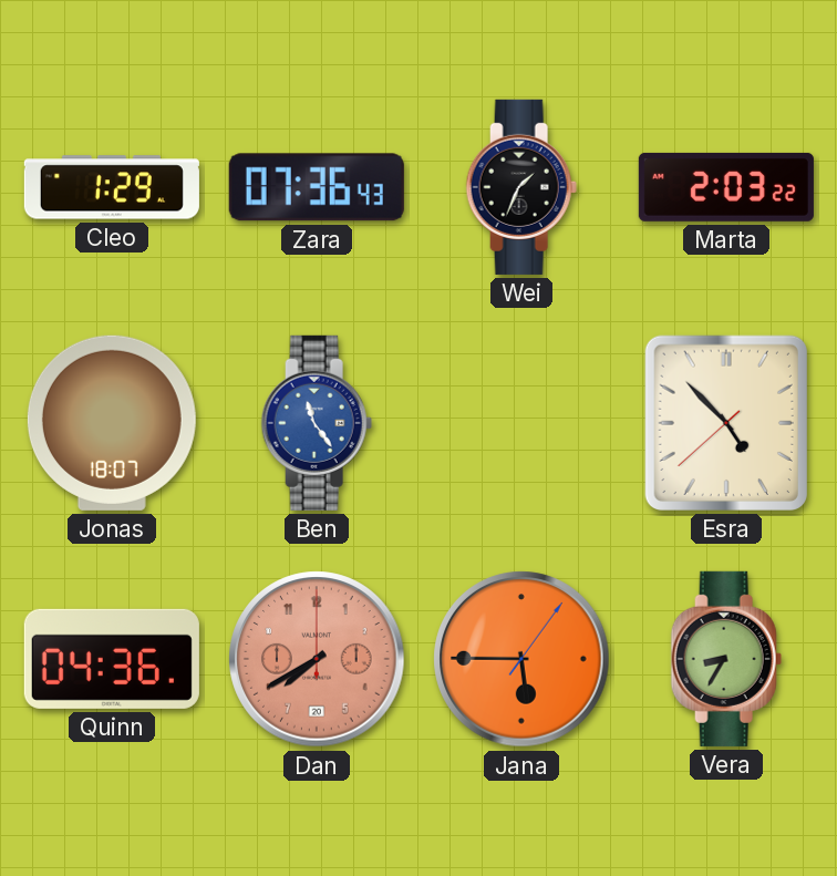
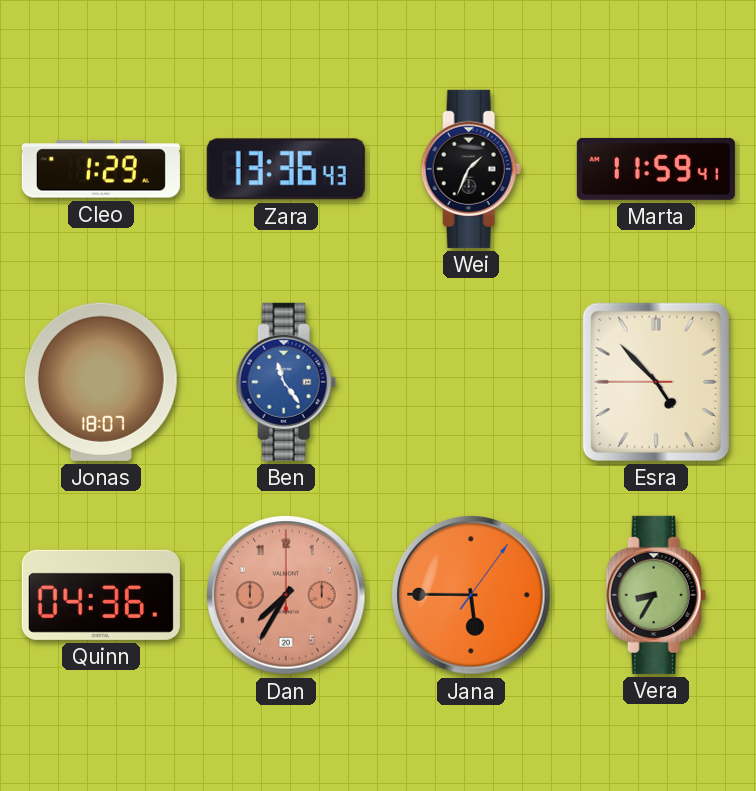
Zara: 07:36 -> 13:36 (286, 169)
Marta: 2:03 -> 11:59 (656, 169)
Esra: 4:52:38 -> 4:52:45 (656, 382)
Dan: 7:40 -> 7:35 (286, 595)
